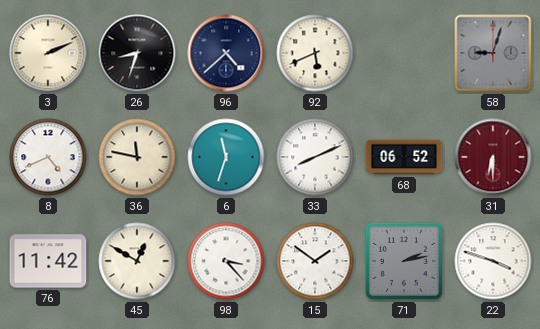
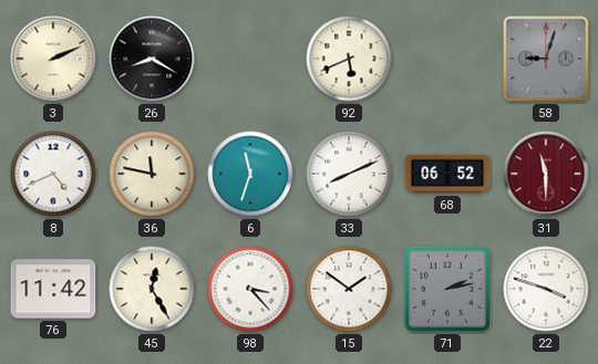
26: 8:33 -> 8:20 (152, 59)
96: 4:38 -> none (226, 53)
31: 6:30 -> 11:30 (546, 174)
45: 12:50 -> 12:25 (152, 289)
